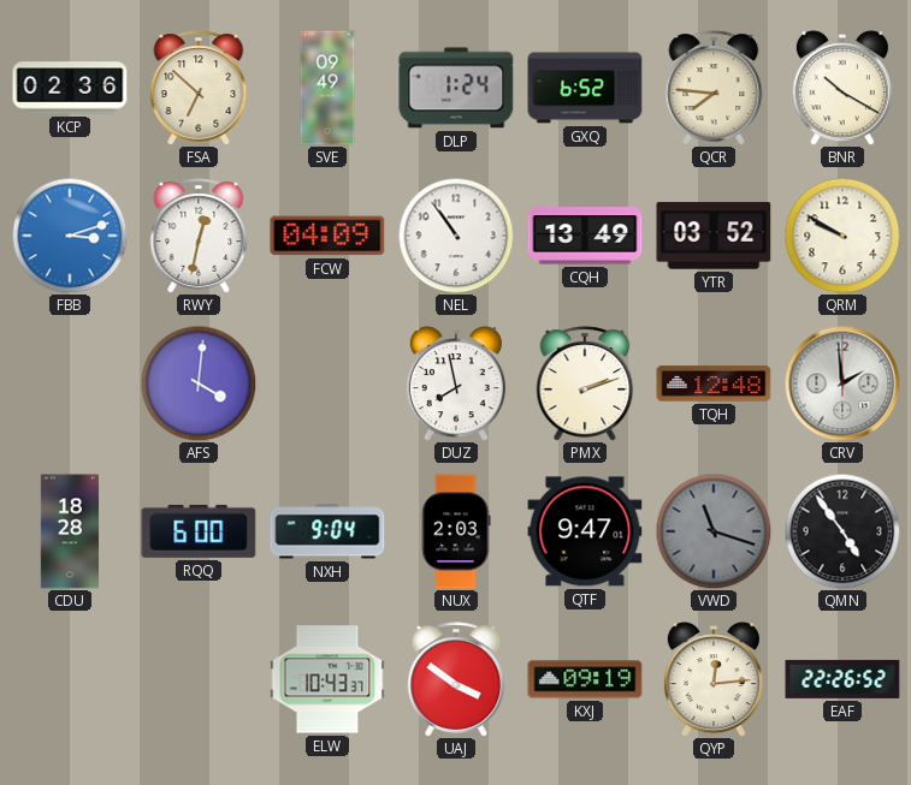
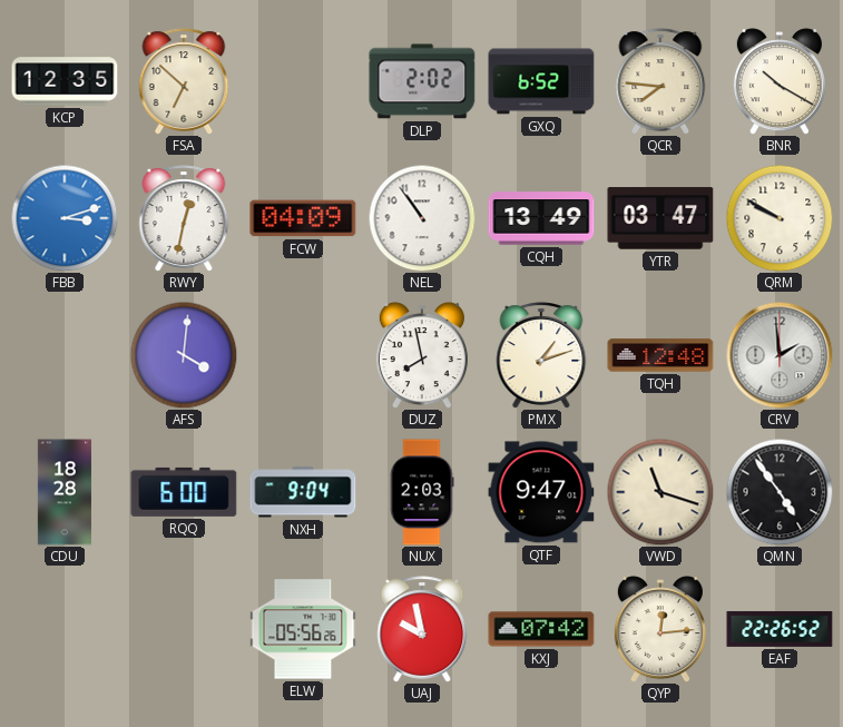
KCP: 02:36 -> 12:35 (65, 81)
SVE: 09:49 -> none (327, 88)
DLP: 1:24 -> 2:02 (422, 81)
YTR: 03:52 -> 03:47 (660, 218)
PMX: 2:12 -> 1:12 (541, 355)
VWD dial: grey -> cream (660, 492)
ELW: 10:43 -> 05:56 (303, 629)
UAJ: 3:51 -> 9:58 (422, 629)
KXJ: 09:19 -> 07:42 (541, 629)
